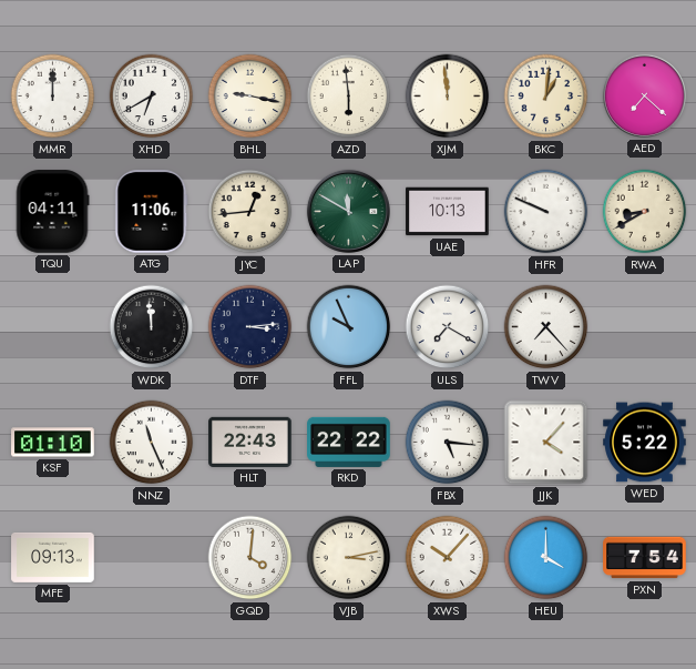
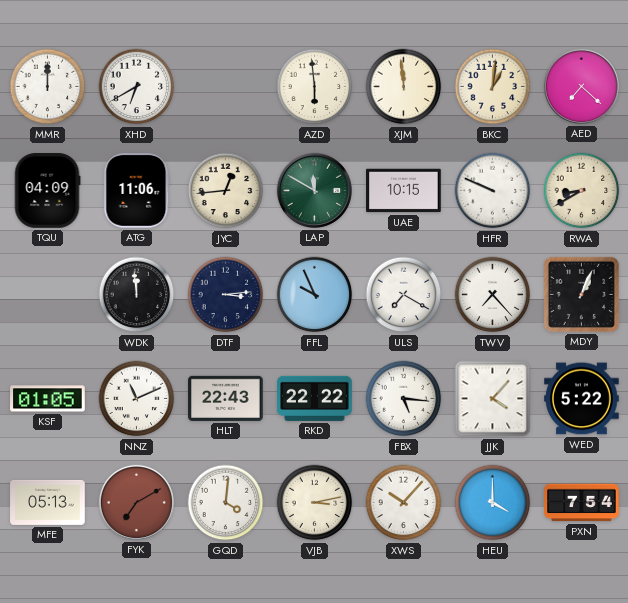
BHL: 9:17 -> none (250, 97)
TQU: 04:11 -> 04:09 (47, 191)
UAE: 10:13 -> 10:15 (404, 191)
MDY: none -> 1:04 (581, 294)
KSF: 01:10 -> 01:05 (48, 399)
NNZ: 11:26 -> 11:11 (137, 399)
MFE: 09:13 -> 05:13 (48, 502)
FYK: none -> 7:10 (136, 502)
